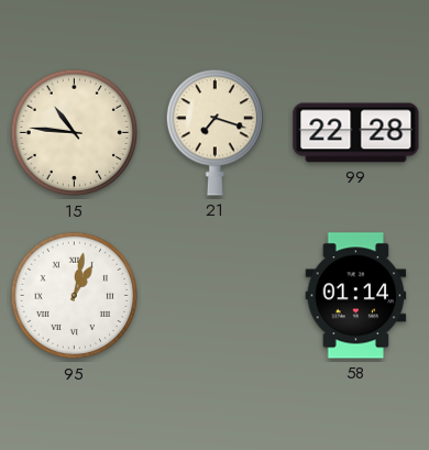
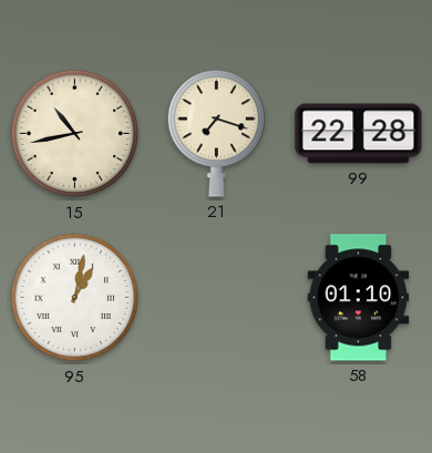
15: 10:46 -> 10:43 (75, 134)
58: 01:14 -> 01:10 (359, 298)
